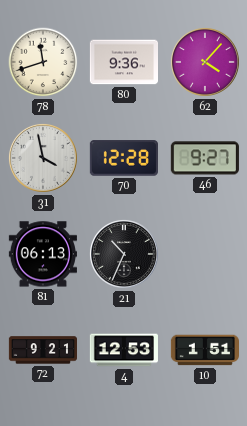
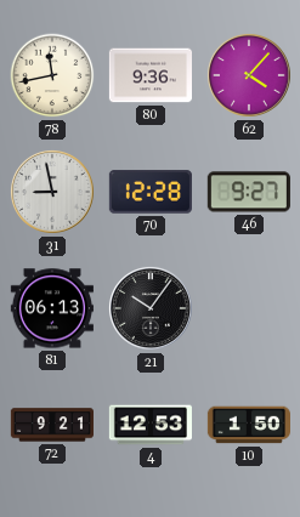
78: 11:42 -> 11:43 (52, 75)
31: 3:58 -> 8:58 (52, 192)
21: 10:34 -> 10:06 (151, 308)
10: 1:51 -> 1:50 (248, 425)
